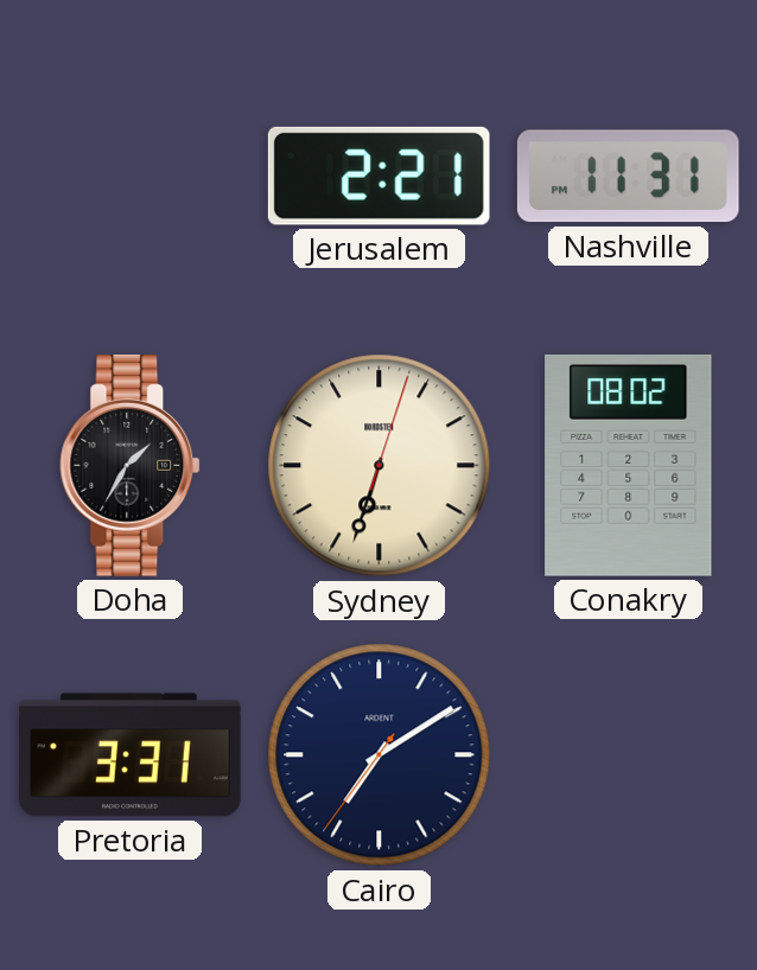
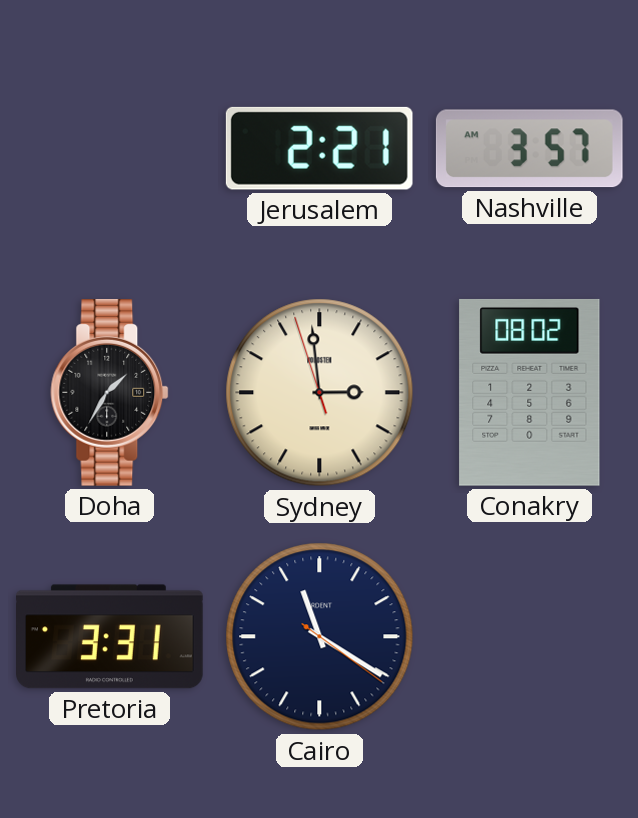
Nashville: 11:31 -> 3:57 (529, 149)
Sydney: 6:33 -> 2:58 (320, 393)
Cairo: 7:09 -> 11:20 (320, 637)
